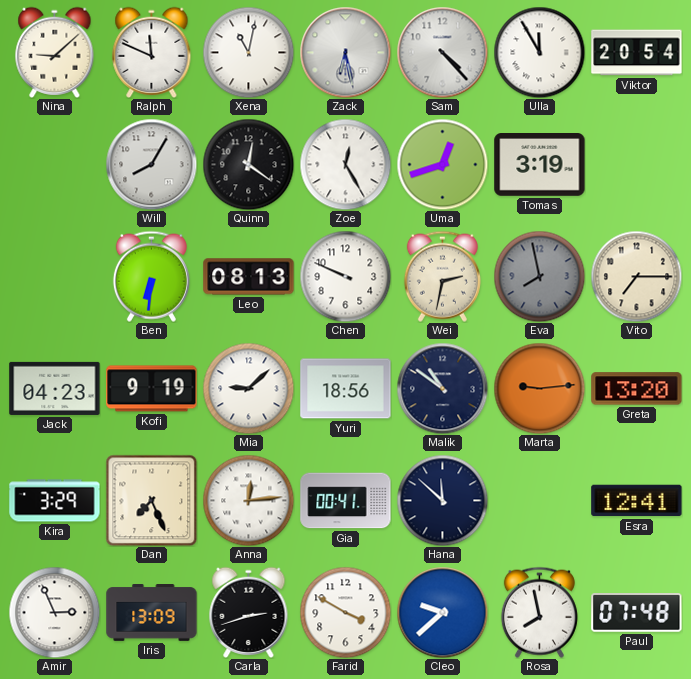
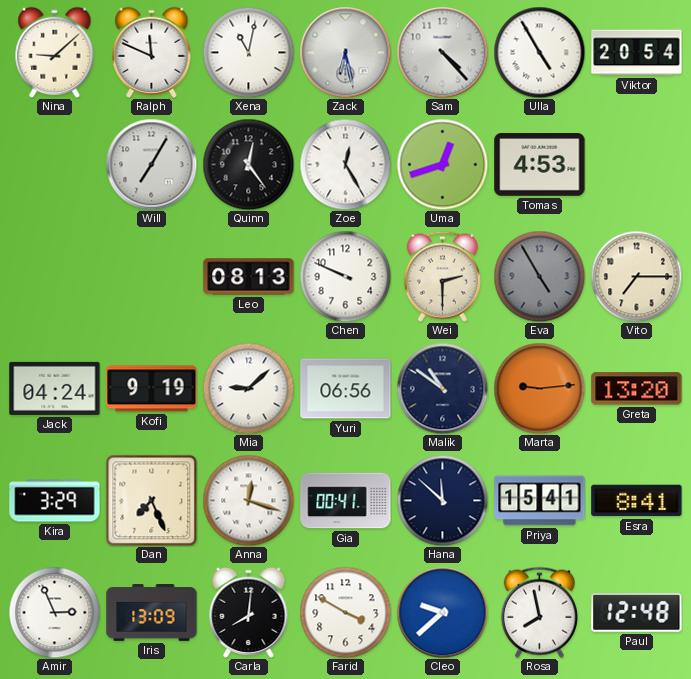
Ulla: 11:55 -> 4:55 (539, 52)
Will: 8:05 -> 7:05 (151, 164)
Quinn: 12:21 -> 12:24 (248, 164)
Tomas: 3:19 -> 4:53 (540, 165)
Ben: 6:31 -> none (151, 276)
Wei: 2:32 -> 2:30 (442, 276)
Eva: 7:58 -> 4:55 (539, 276)
Jack: 04:23 -> 04:24 (55, 388)
Yuri: 18:56 -> 06:56 (346, 389)
Anna: 12:14 -> 12:18 (248, 500)
Priya: none -> 15:41 (540, 501)
Esra: 12:41 -> 8:41 (637, 501)
Carla: 2:42 -> 8:01 (249, 612)
Paul: 07:48 -> 12:48 (637, 613)
